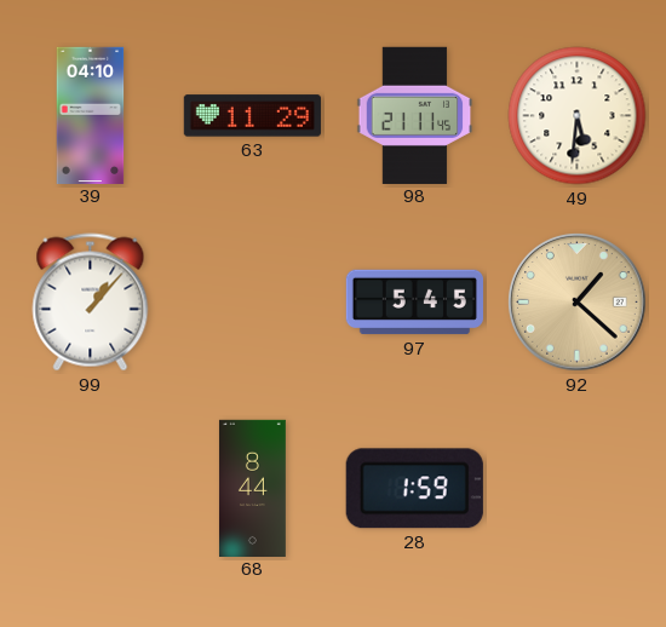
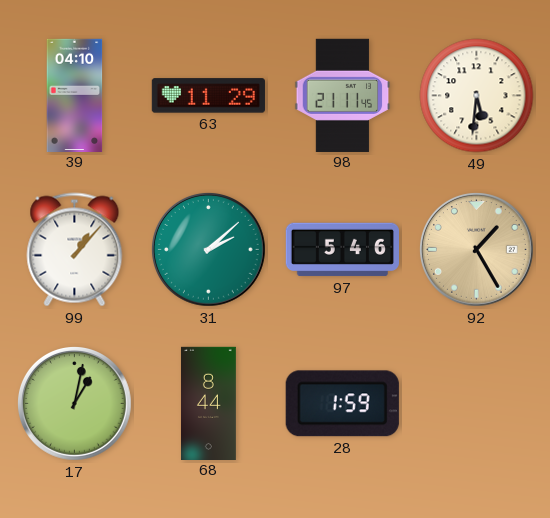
31: none -> 2:08 (208, 249)
97: 5:45 -> 5:46 (342, 250)
92: 1:22 -> 1:25 (476, 249)
17: none -> 1:02 (74, 403)
